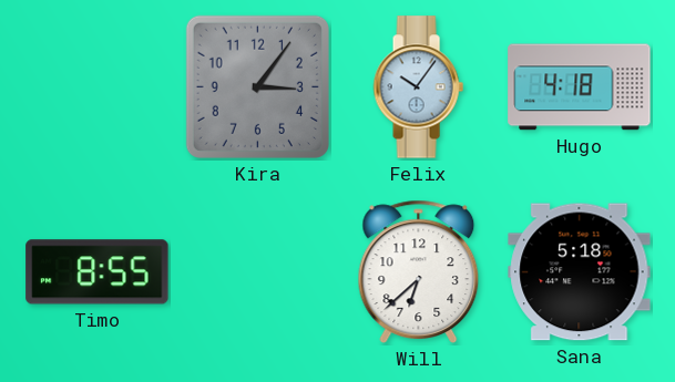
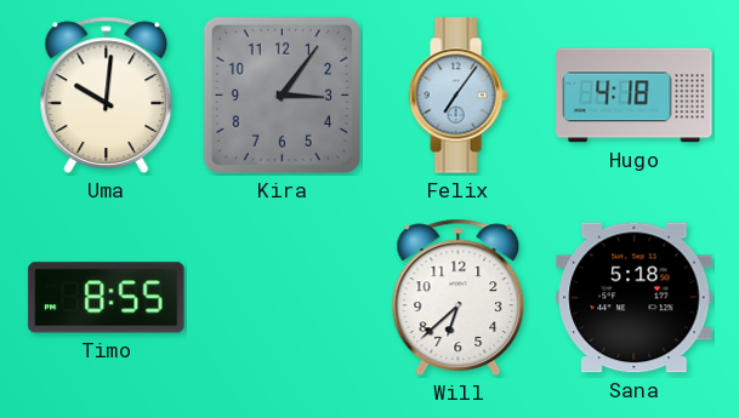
Uma: none -> 10:01 (107, 95)
Felix: 10:06 -> 7:06 (457, 96)
